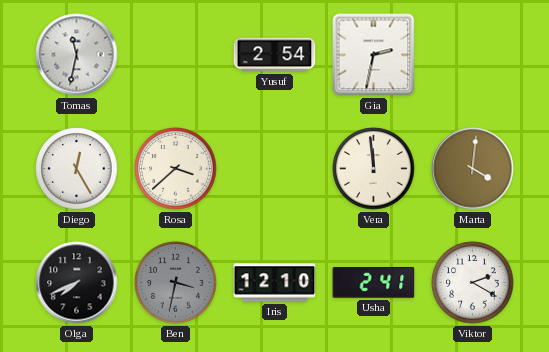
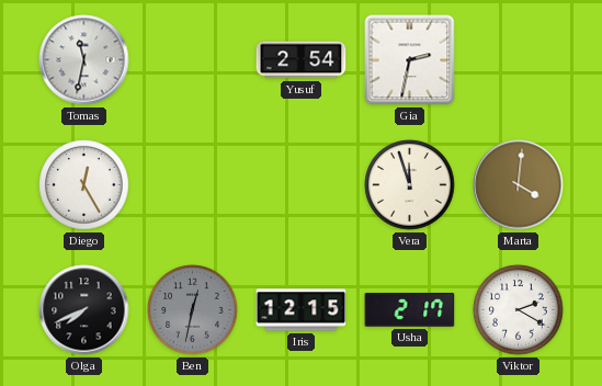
Rosa: 3:38 -> none (176, 169)
Vera: 11:59 -> 11:57 (410, 185)
Ben: 3:32 -> 12:32 (193, 310)
Iris: 12:10 -> 12:15 (302, 310)
Usha: 2:41 -> 2:17 (410, 310)
